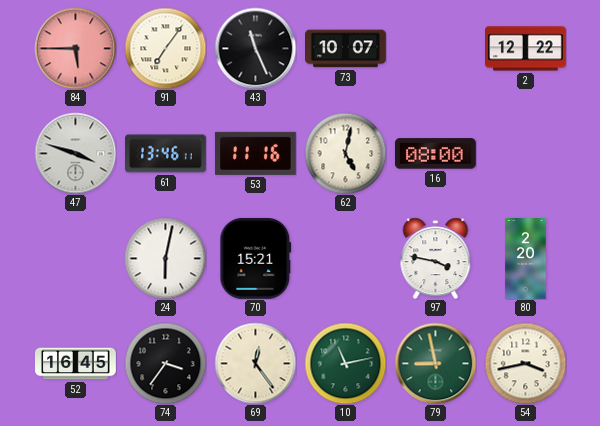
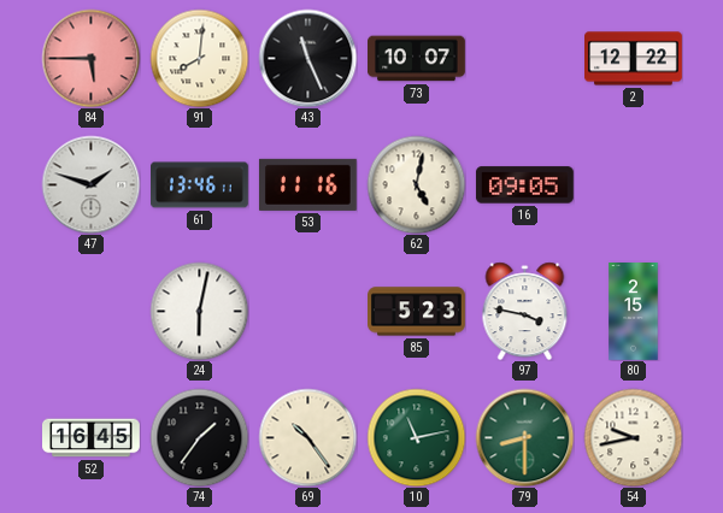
91: 7:06 -> 8:01 (199, 58)
47: 3:48 -> 1:48 (90, 184)
16: 08:00 -> 09:05 (524, 185)
70: 15:21 -> none (256, 258)
85: none -> 5:23 (417, 312)
80: 2:20 -> 2:15 (634, 312)
74: 3:36 -> 1:36 (199, 437)
69: 12:24 -> 10:24 (307, 437)
79: 8:58 -> 8:30 (524, 437)
54: 3:43 -> 9:43 (633, 437)
